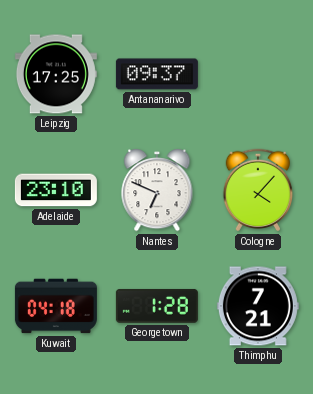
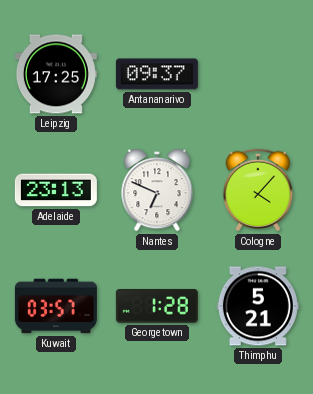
Adelaide: 23:10 -> 23:13 (56, 190)
Kuwait: 04:18 -> 03:57 (56, 306)
Thimphu: 7:21 -> 5:21 (258, 306)
